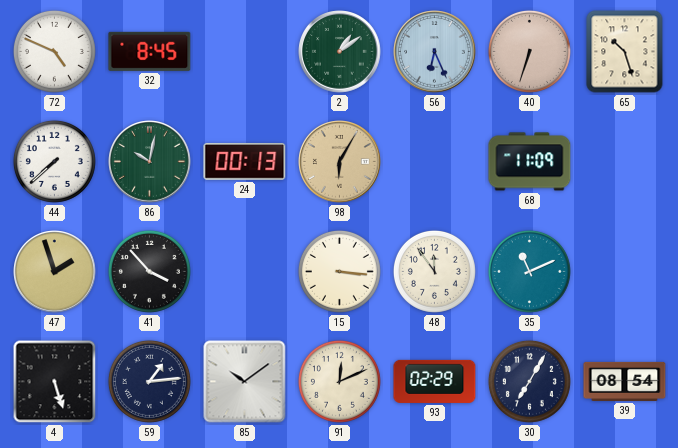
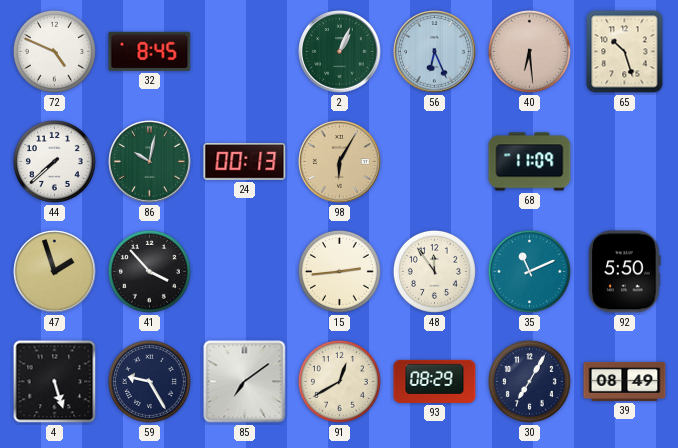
2: 1:09 -> 1:04 (340, 52)
40: 6:33 -> 6:29 (529, 51)
15: 3:16 -> 2:44 (339, 271)
92: none -> 5:50 (625, 272)
59: 1:14 -> 9:25 (149, 381)
85: 10:09 -> 7:09 (245, 382)
91: 12:11 -> 12:40 (339, 381)
93: 02:29 -> 08:29 (435, 381)
39: 08:54 -> 08:49 (625, 381)
